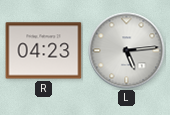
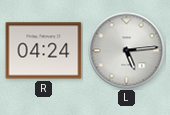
R: 04:23 -> 04:24 (44, 51)
